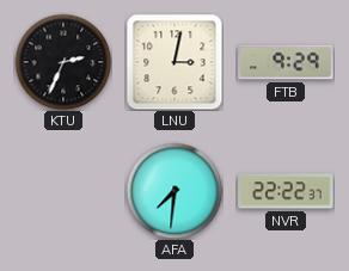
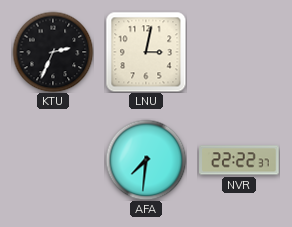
FTB: 9:29 -> none (286, 62)
